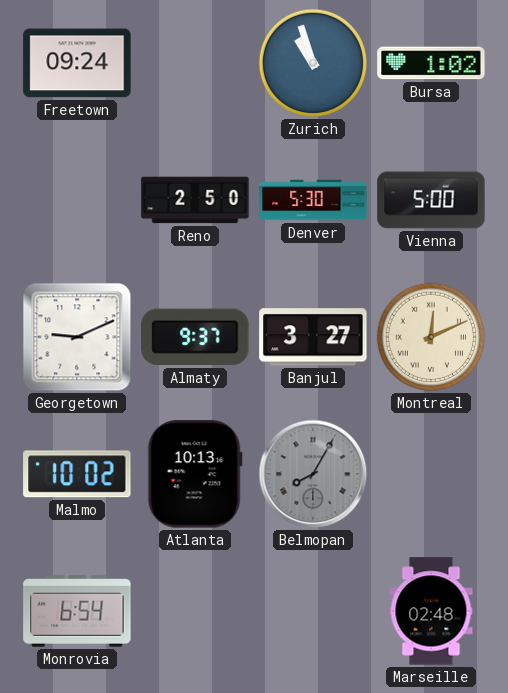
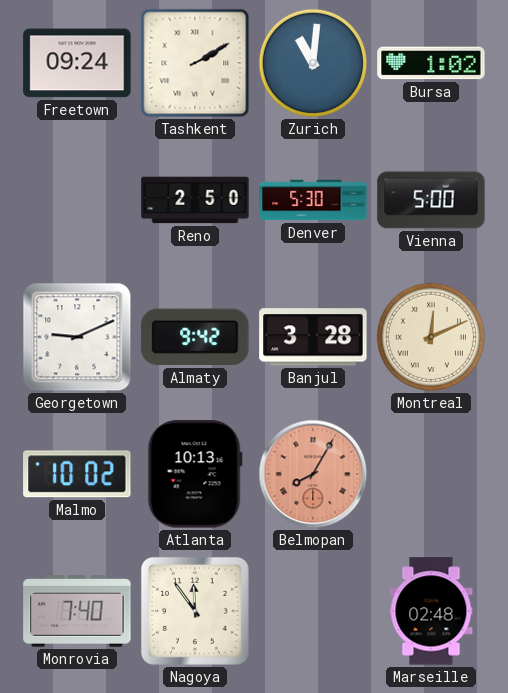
Tashkent: none -> 2:10 (195, 63)
Zurich: 10:57 -> 11:01 (313, 63)
Almaty: 9:37 -> 9:42 (195, 337)
Banjul: 3:27 -> 3:28 (313, 337)
Belmopan dial: grey -> salmon (313, 474)
Monrovia: 6:54 -> 7:40 (77, 611)
Nagoya: none -> 11:54 (195, 611)
